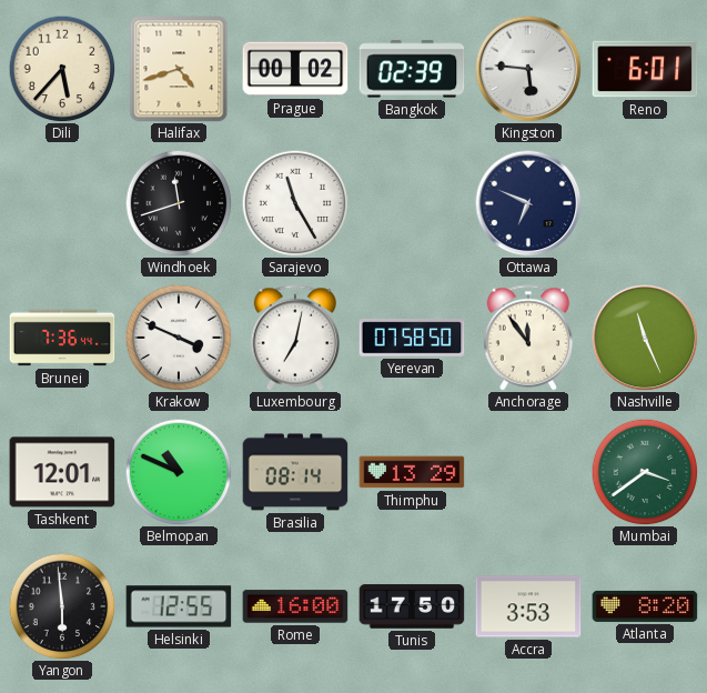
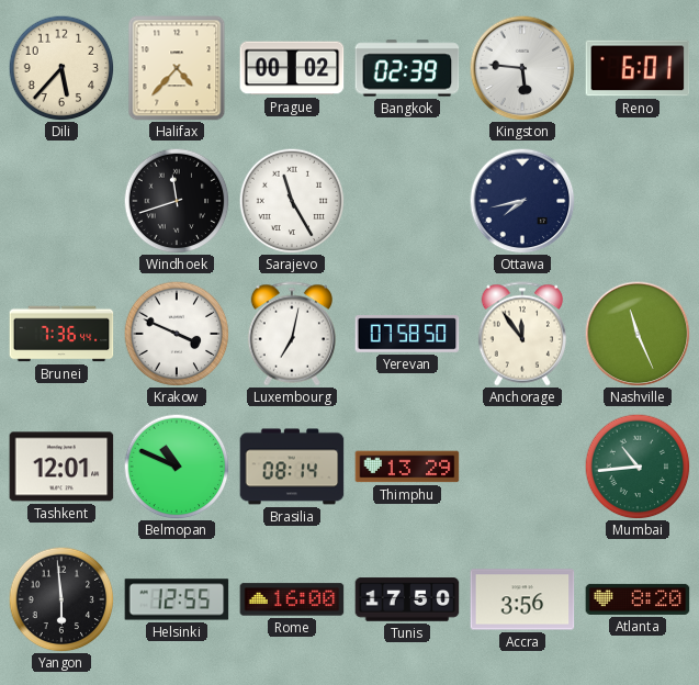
Halifax: 4:42 -> 4:37 (177, 68)
Ottawa: 6:49 -> 7:43 (522, 201)
Mumbai: 3:39 -> 10:44 (638, 467)
Accra: 3:53 -> 3:56 (522, 599)
